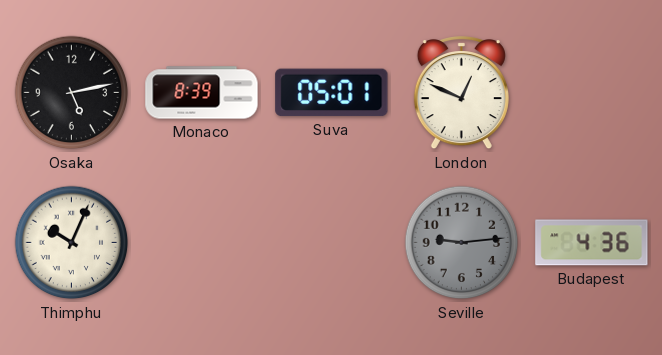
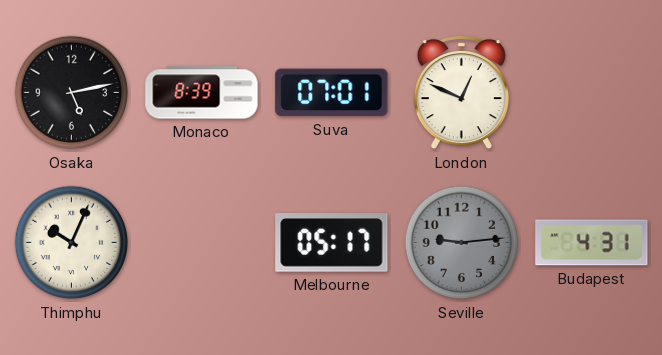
Suva: 05:01 -> 07:01 (332, 93)
Melbourne: none -> 05:17 (332, 243)
Budapest: 4:36 -> 4:31 (592, 243)
